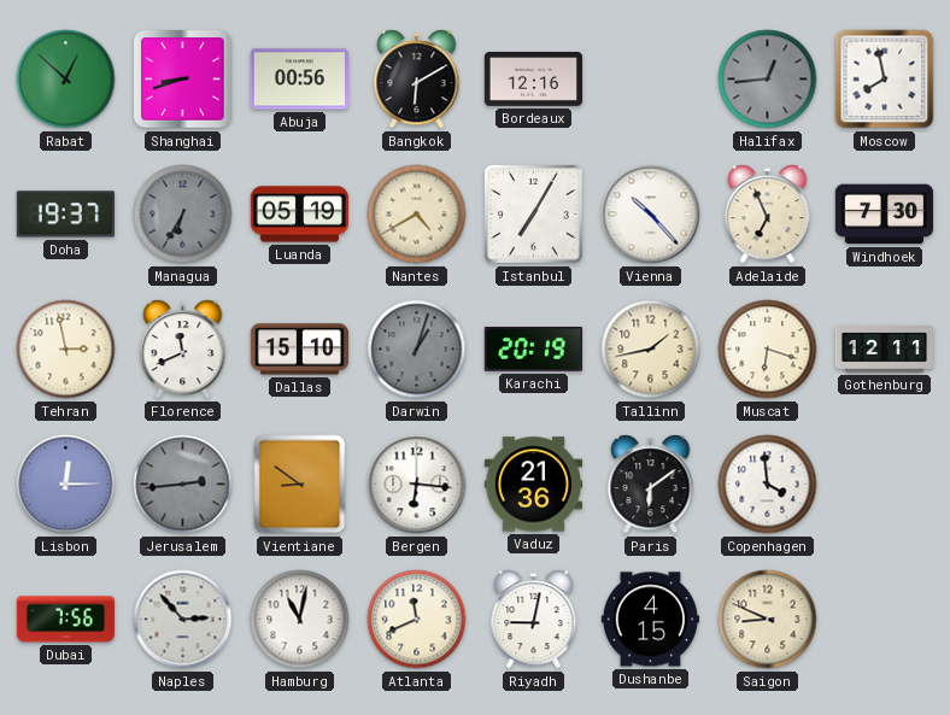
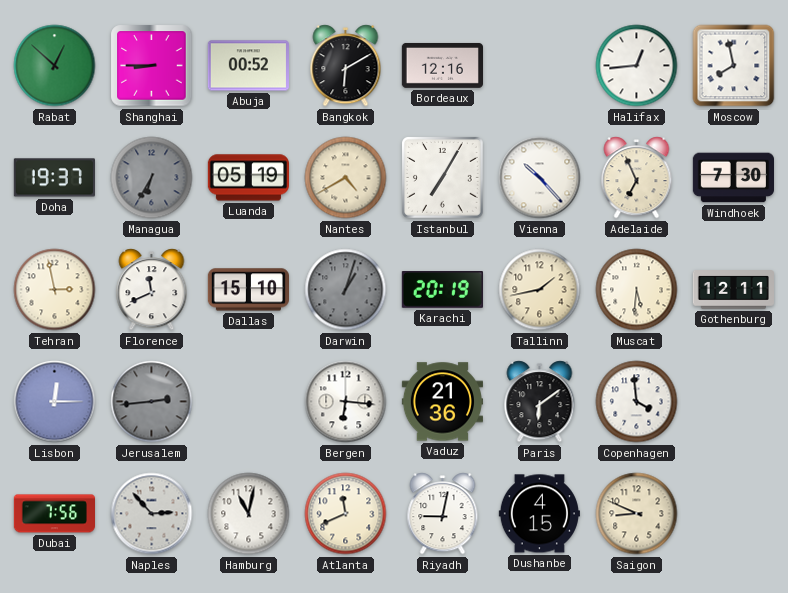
Shanghai: 8:42 -> 8:45 (152, 66)
Abuja: 00:56 -> 00:52 (248, 66)
Halifax dial: grey -> white (637, 66)
Muscat: 6:18 -> 5:31 (637, 290)
Vientiane: 8:51 -> none (300, 485)
